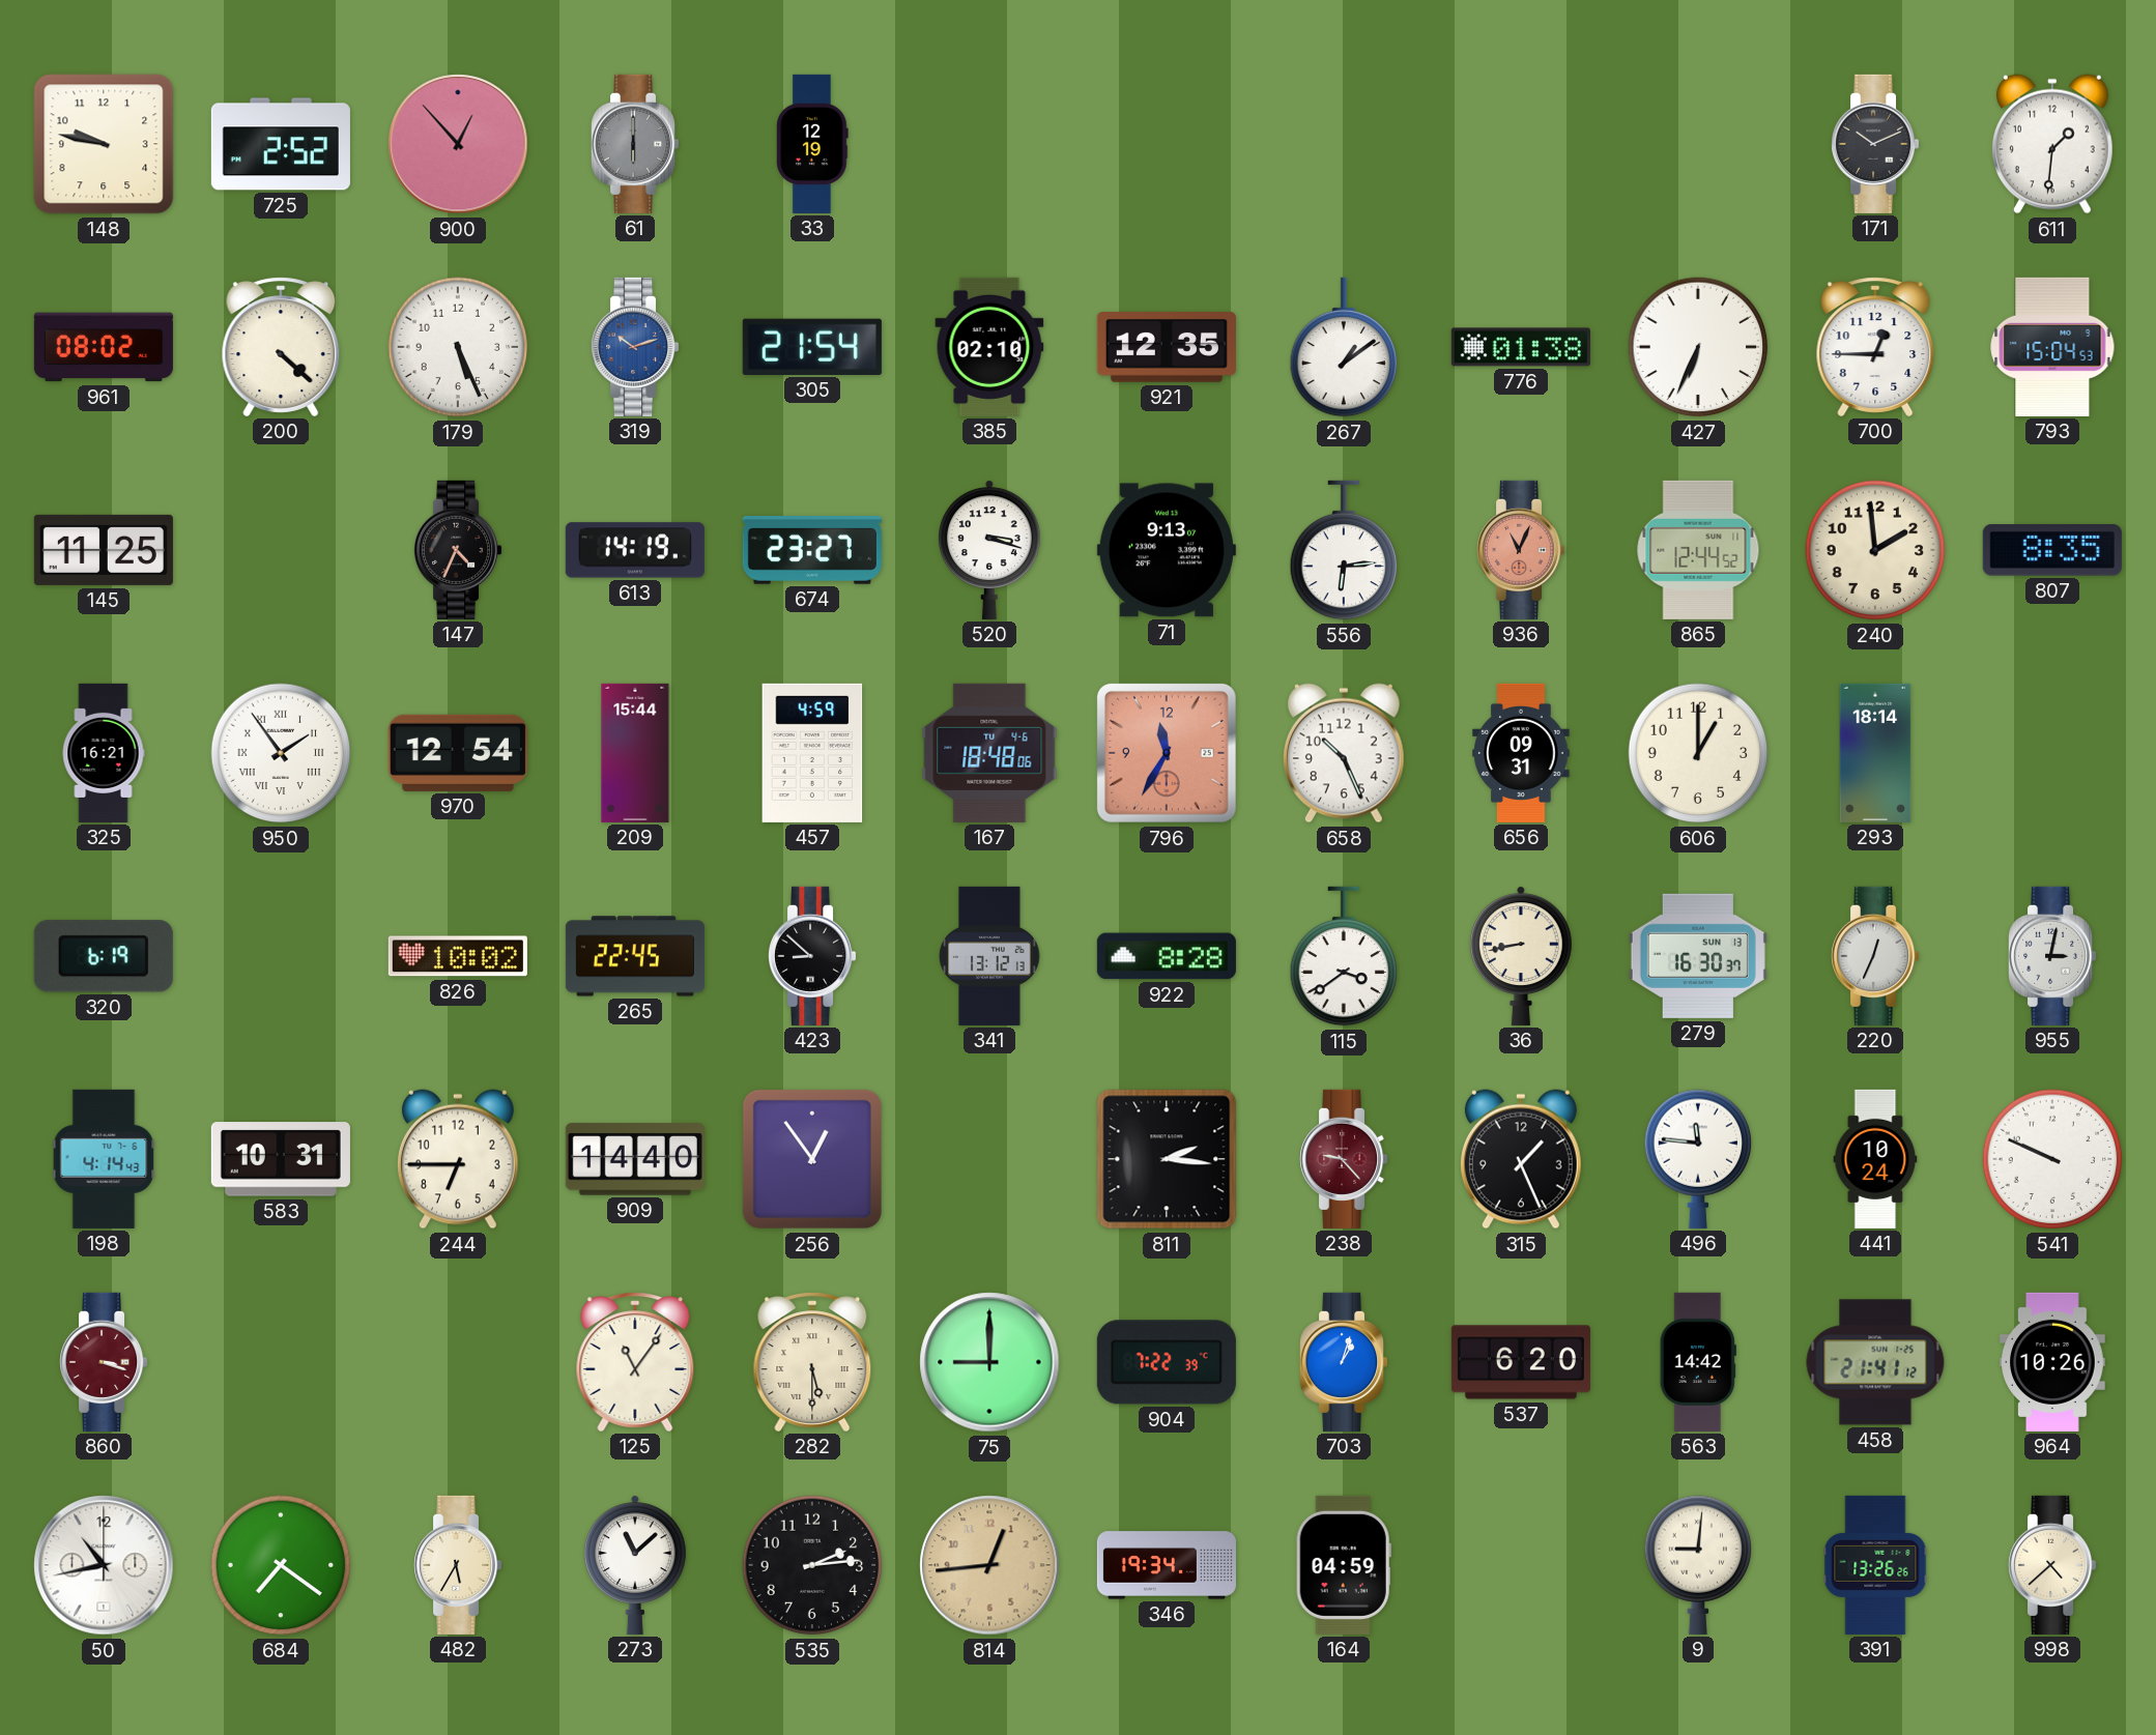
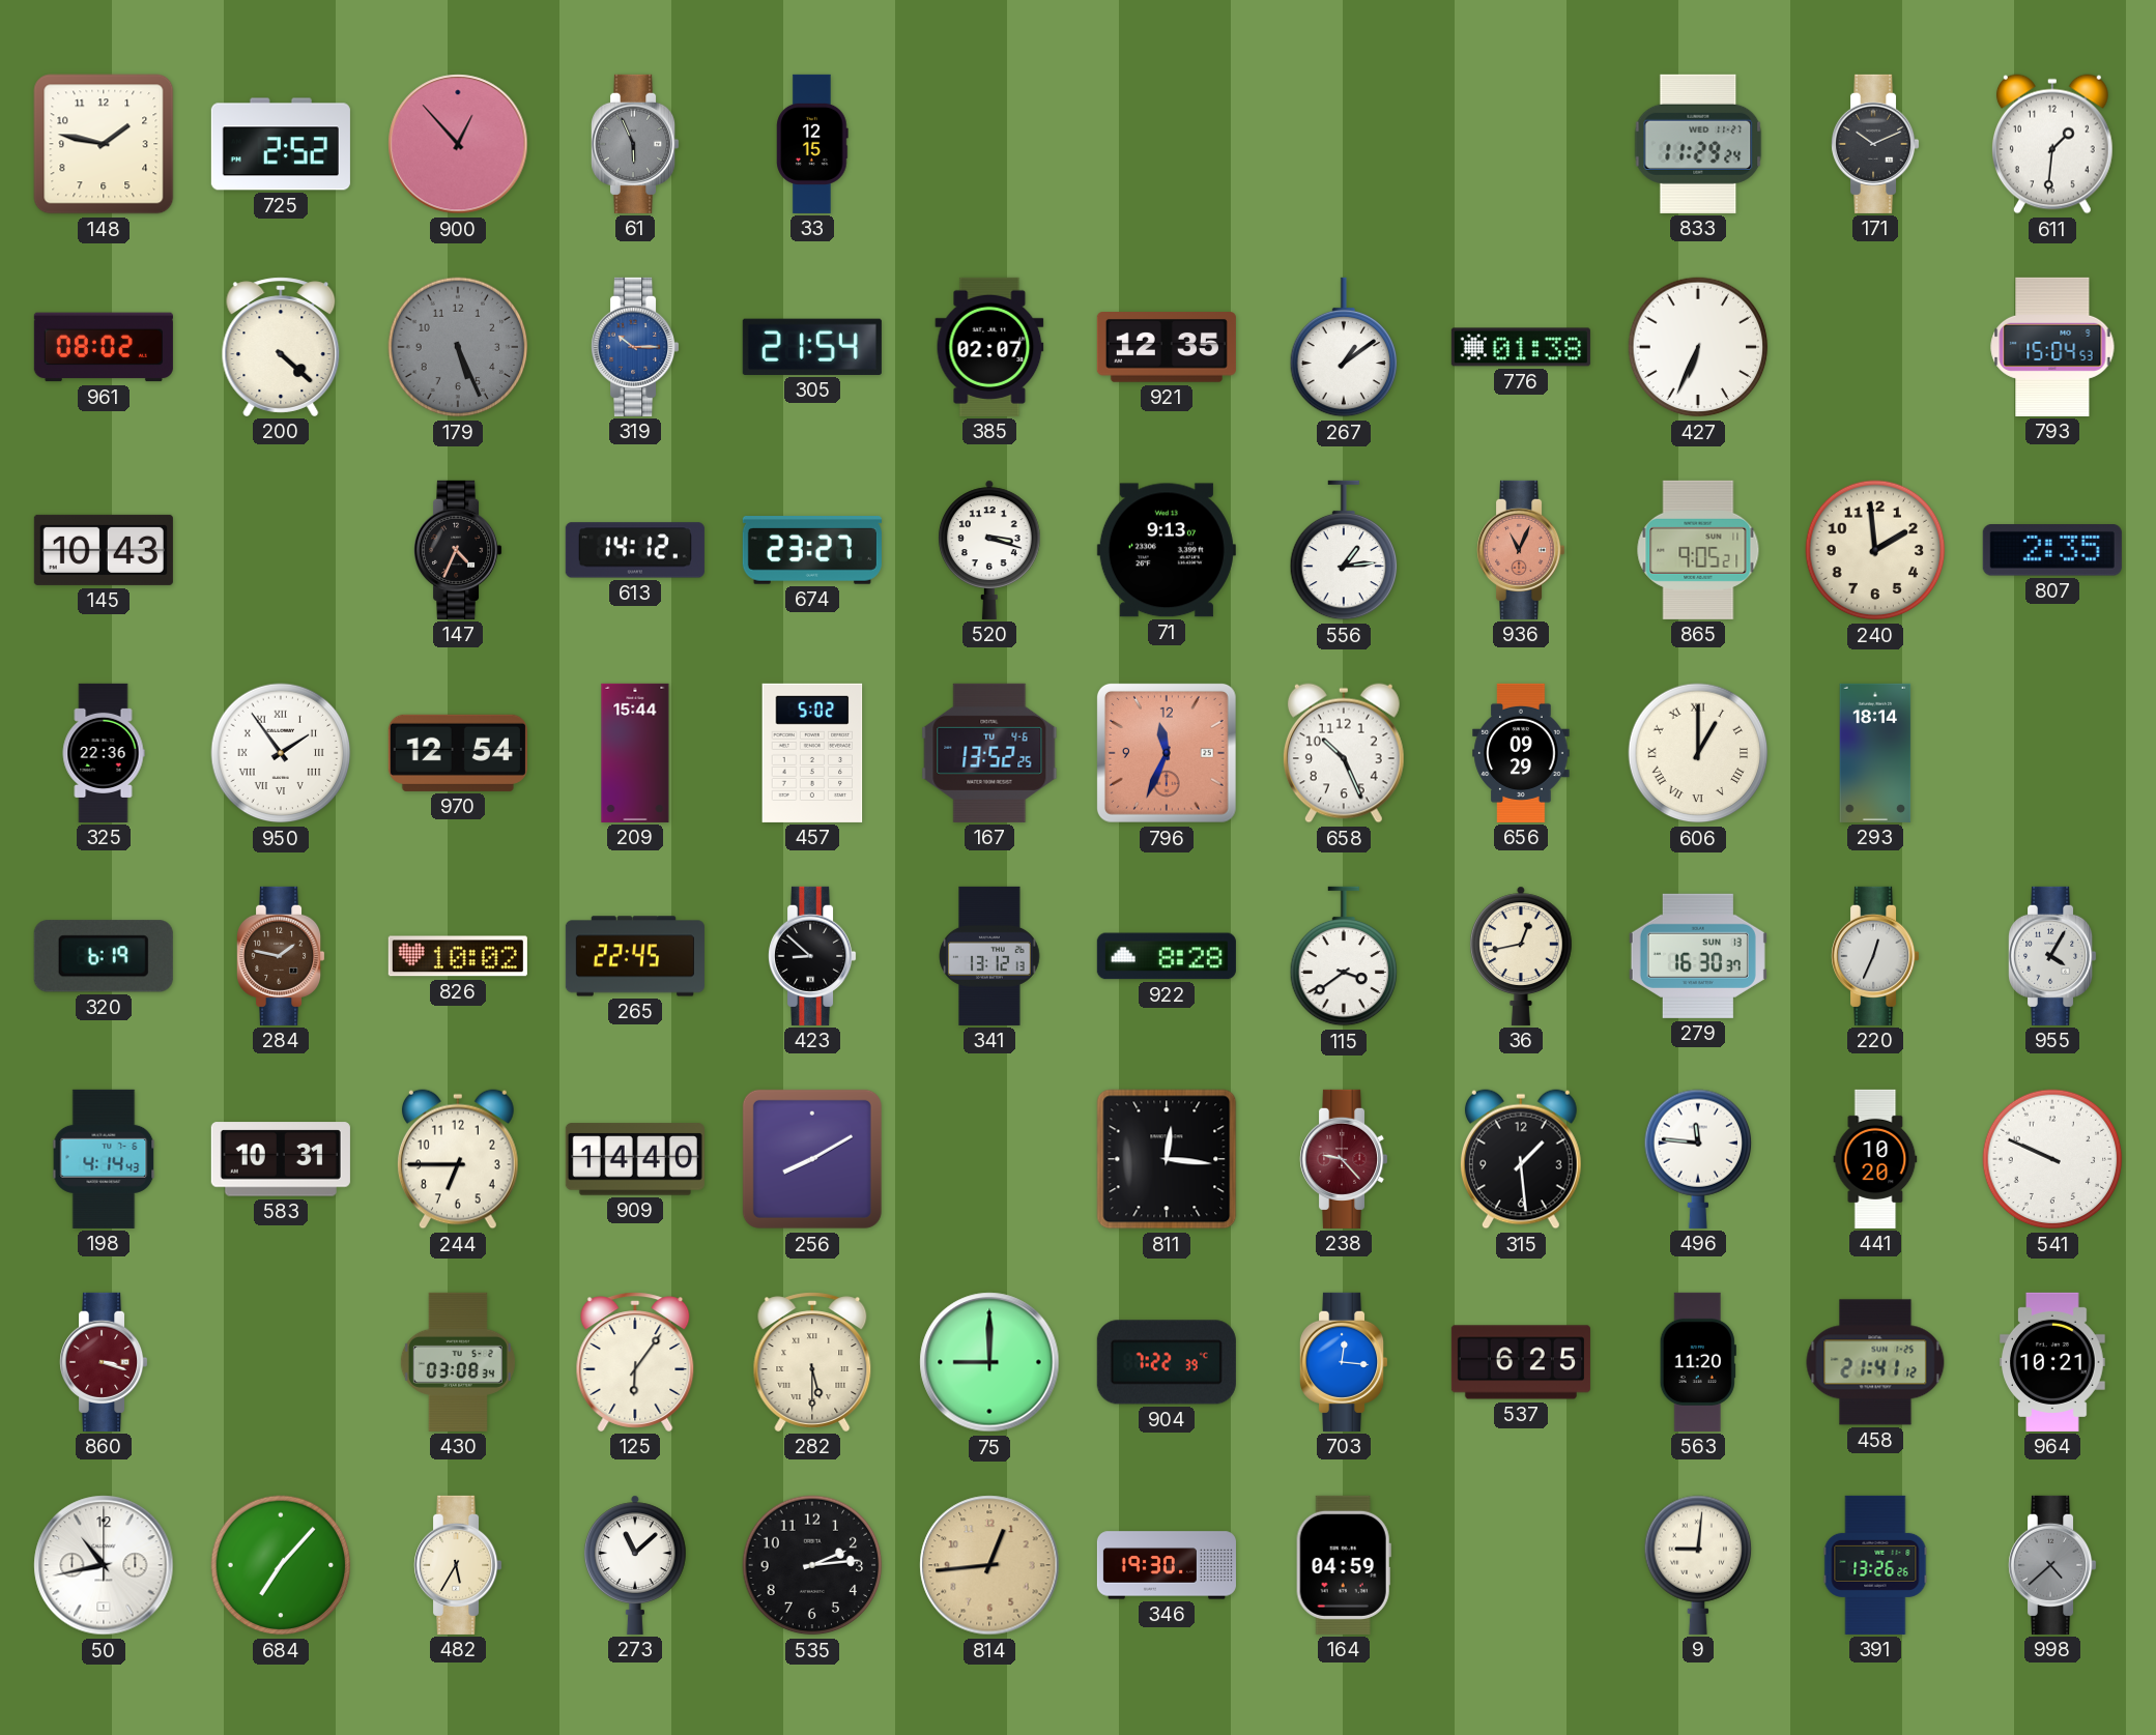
148: 9:47 -> 1:47 (104, 144)
61: 6:00 -> 5:56 (636, 144)
33: 12:19 -> 12:15 (812, 144)
833: none -> 11:29 (1698, 144)
179 dial: white -> grey (458, 347)
319: 10:12 -> 10:15 (636, 347)
385: 02:10 -> 02:07 (989, 347)
700: 12:45 -> none (1875, 347)
145: 11:25 -> 10:43 (104, 550)
613: 14:19 -> 14:12 (635, 550)
556: 6:14 -> 1:14 (1344, 550)
865: 12:44 -> 9:05 (1698, 550)
807: 8:35 -> 2:35 (2052, 550)
325: 16:21 -> 22:36 (104, 753)
457: 4:59 -> 5:02 (812, 753)
167: 18:48 -> 13:52 (989, 753)
796: 11:35 -> 11:34 (1167, 753)
656: 09:31 -> 09:29 (1521, 753)
606 numerals: Arabic -> Roman (1698, 753)
284: none -> 1:47 (282, 956)
36: 8:43 -> 12:43 (1521, 956)
955: 3:02 -> 4:05 (2053, 956)
256: 12:54 -> 8:10 (812, 1159)
811: 2:16 -> 12:16 (1167, 1159)
315: 1:26 -> 1:29 (1521, 1159)
441: 10:24 -> 10:20 (1875, 1159)
430: none -> 03:08 (458, 1362)
125: 11:06 -> 6:06 (635, 1362)
703: 1:03 -> 12:16 (1345, 1362)
537: 6:20 -> 6:25 (1521, 1362)
563: 14:42 -> 11:20 (1698, 1362)
964: 10:26 -> 10:21 (2052, 1362)
684: 7:21 -> 7:07 (281, 1565)
346: 19:34 -> 19:30 (1167, 1565)
998 dial: cream -> grey (2053, 1565)
